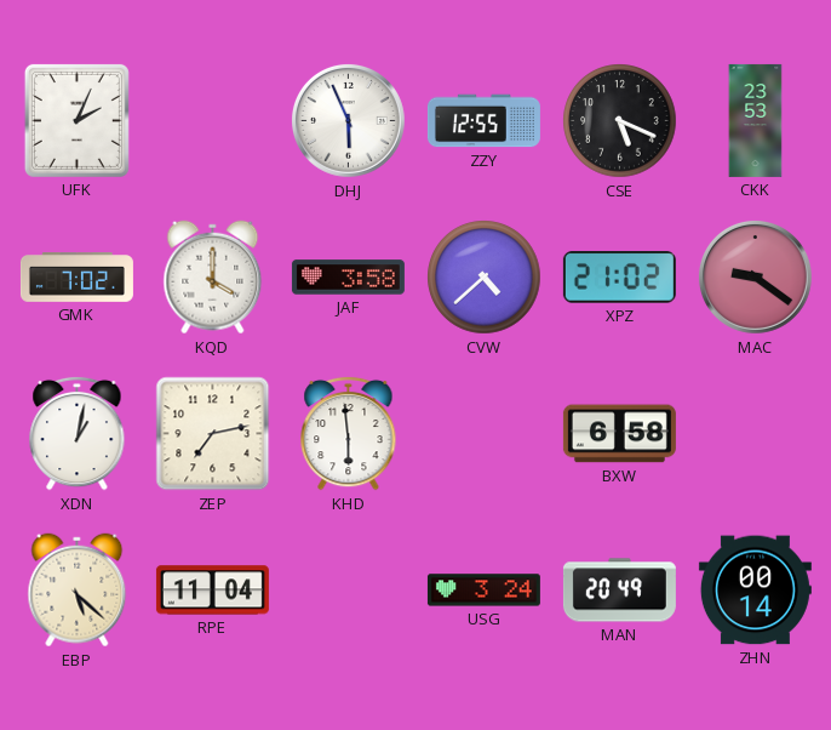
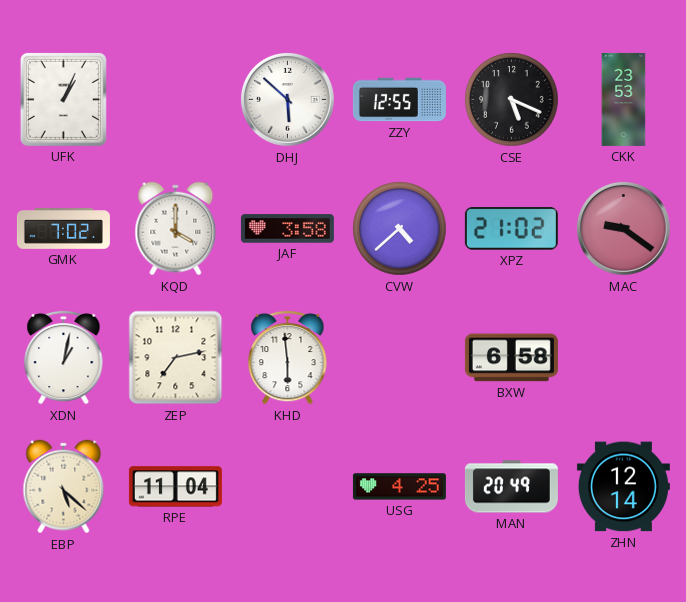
UFK: 2:04 -> 1:04 (63, 99)
DHJ: 5:56 -> 5:52 (287, 99)
USG: 3:24 -> 4:25 (399, 487)
ZHN: 00:14 -> 12:14 (623, 487)
